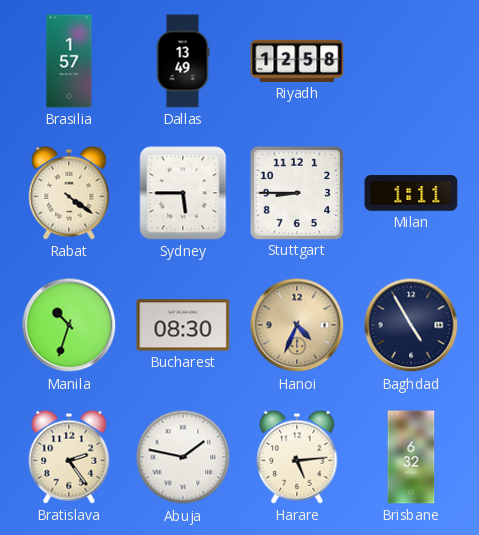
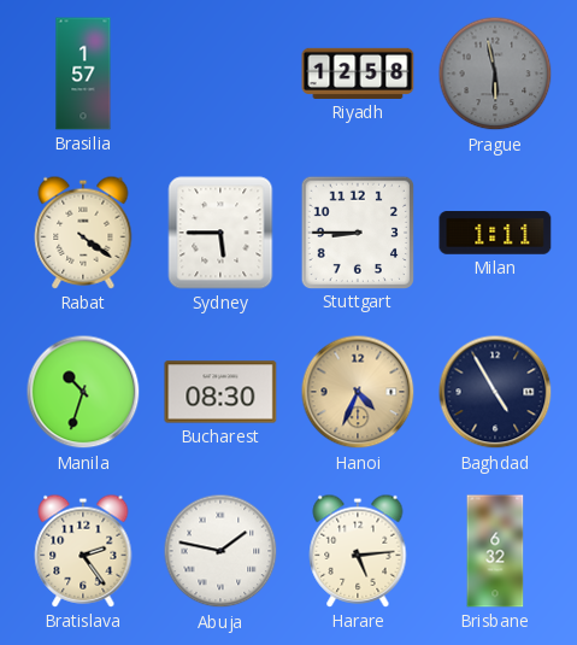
Dallas: 13:49 -> none (183, 61)
Prague: none -> 5:58 (495, 74)
